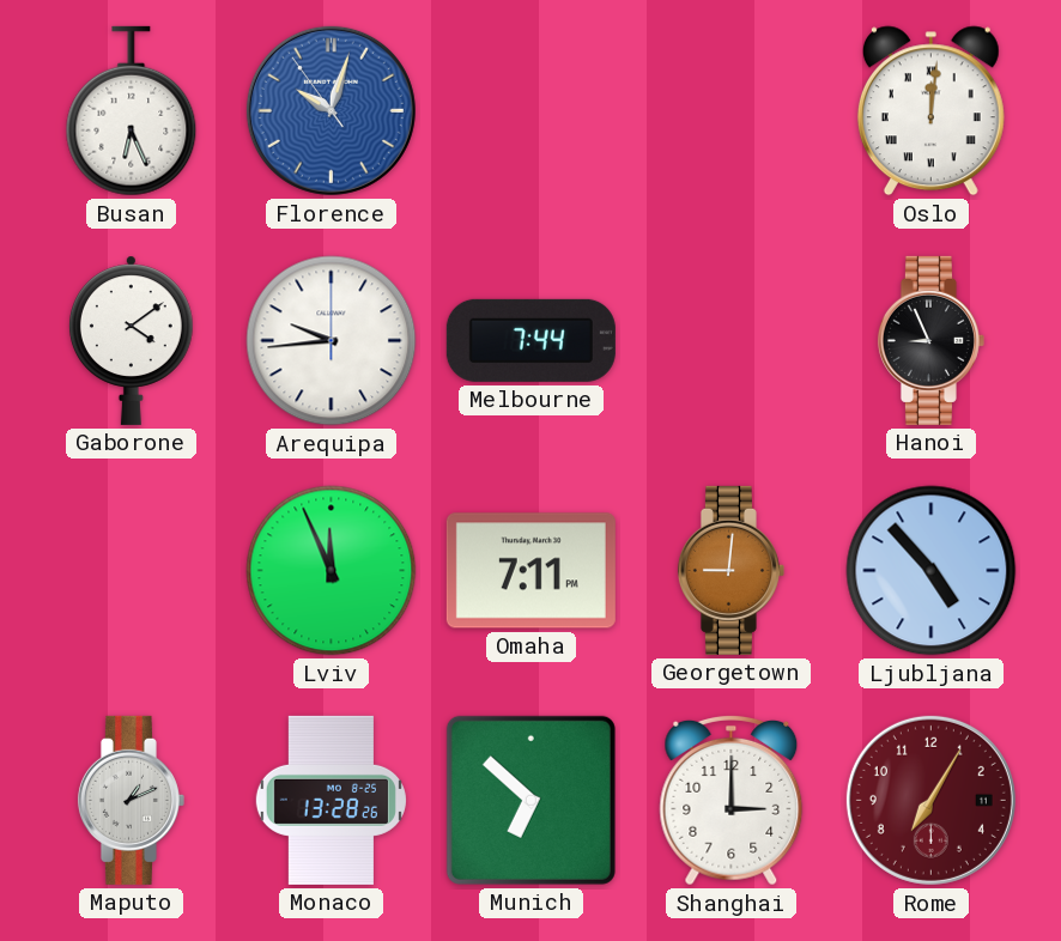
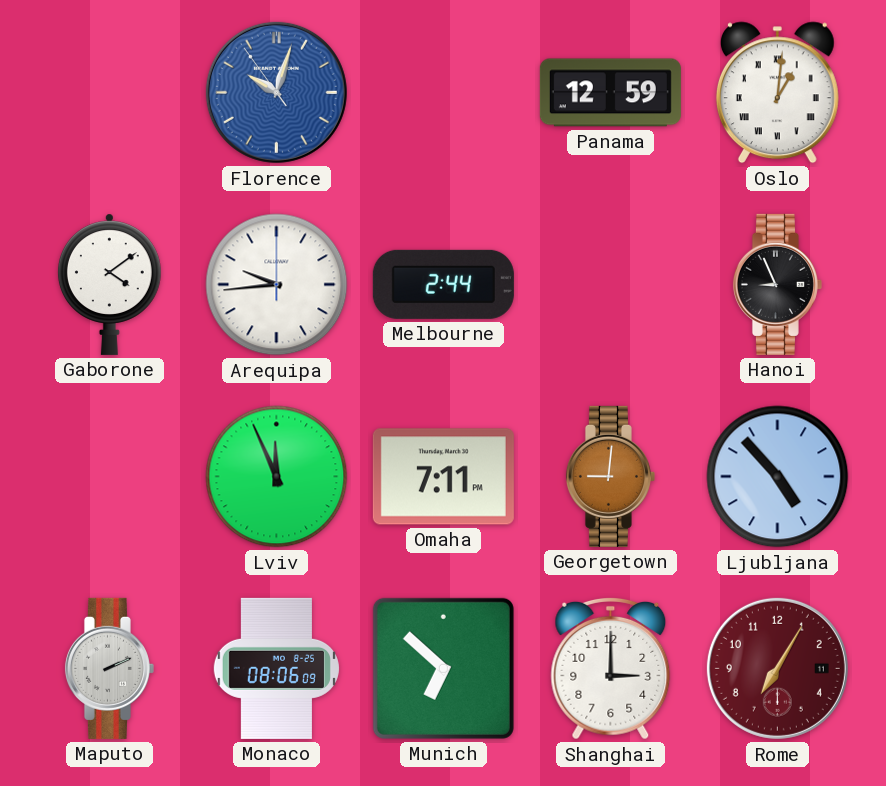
Busan: 6:26 -> none (132, 111)
Panama: none -> 12:59 (610, 93)
Oslo: 12:01 -> 1:01 (777, 93)
Melbourne: 7:44 -> 2:44 (443, 284)
Maputo: 1:11 -> 2:11 (109, 668)
Monaco: 13:28 -> 08:06 (276, 668)
